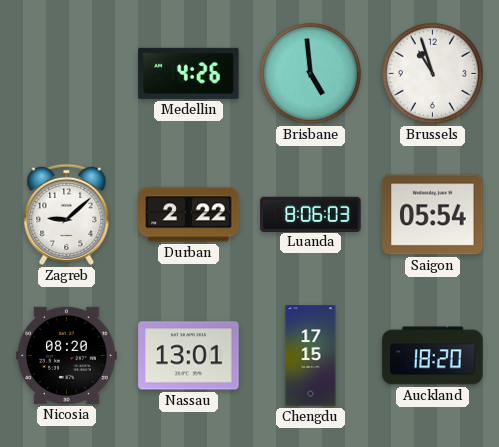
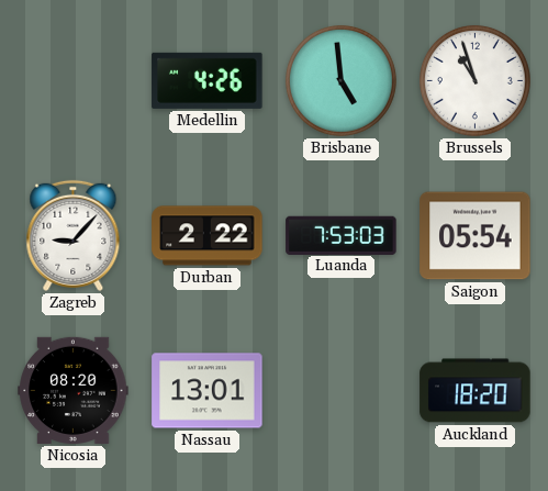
Zagreb: 9:08 -> 9:07 (74, 235)
Luanda: 8:06 -> 7:53 (342, 235)
Chengdu: 17:15 -> none (311, 356)
